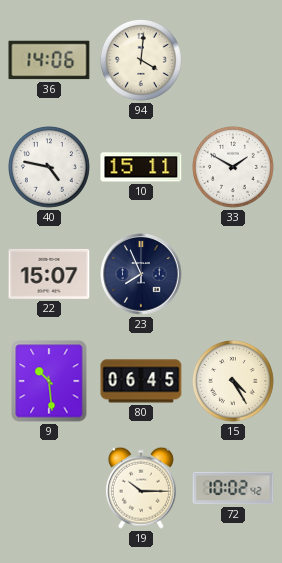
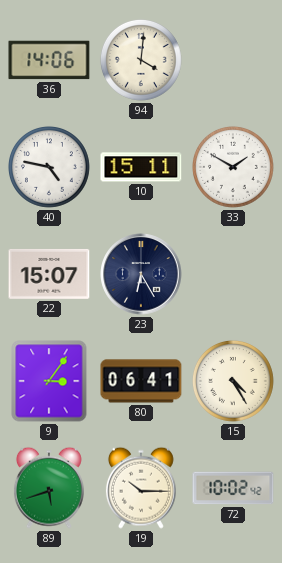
23: 7:56 -> 6:25 (141, 274)
9: 10:29 -> 3:06 (49, 381)
80: 06:45 -> 06:41 (141, 381)
89: none -> 5:42 (49, 488)
